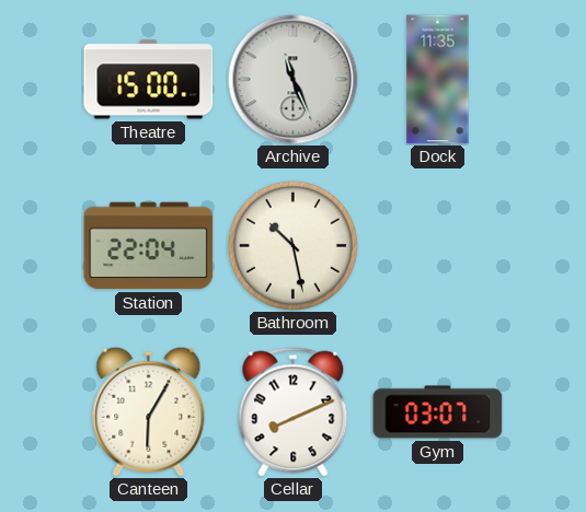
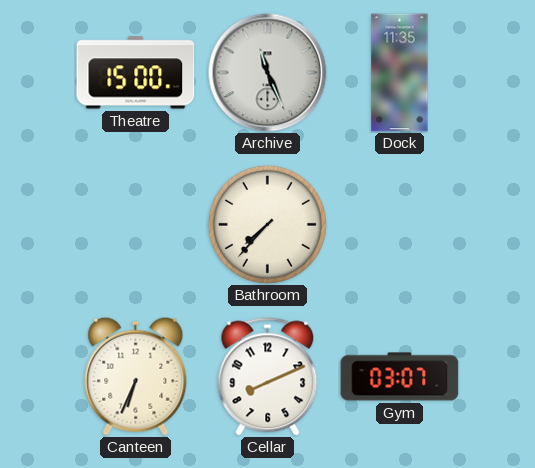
Station: 22:04 -> none (149, 246)
Bathroom: 10:28 -> 7:37 (267, 224)
Canteen: 6:05 -> 6:34 (136, 376)
